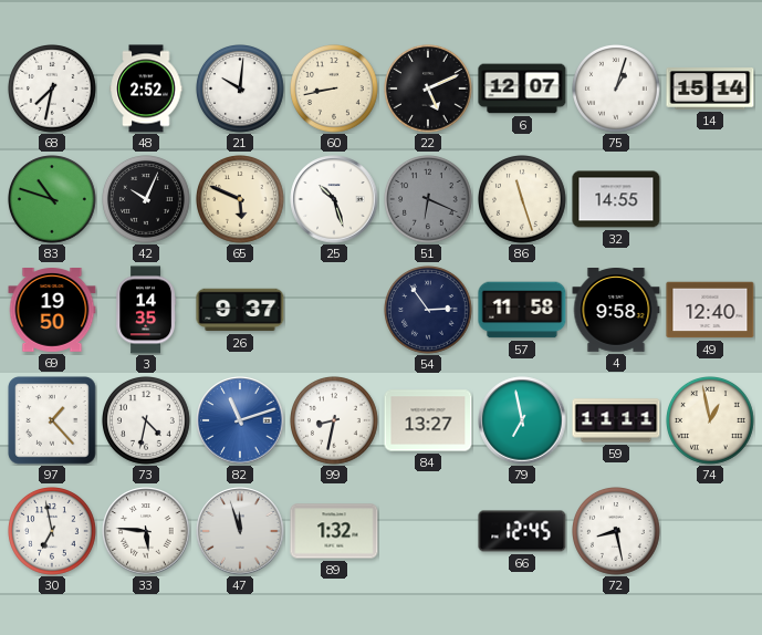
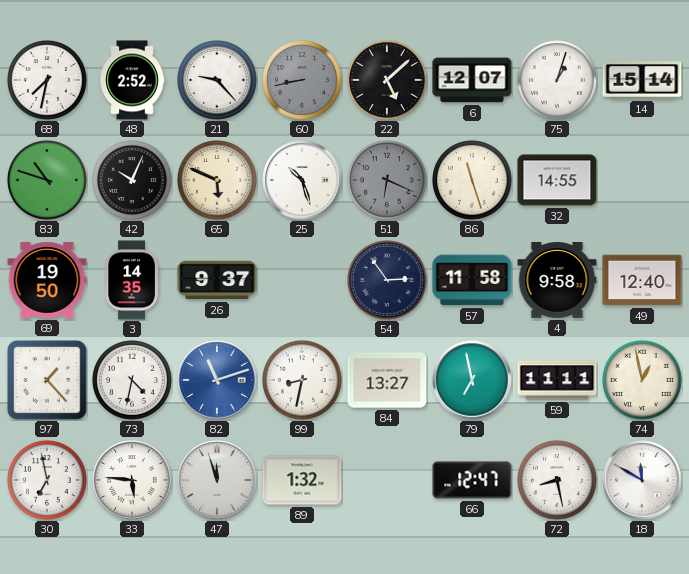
21: 10:01 -> 9:23 (218, 81)
60 dial: cream -> grey (303, 81)
22: 5:11 -> 5:08 (388, 81)
66: 12:45 -> 12:47 (472, 480)
18: none -> 11:50 (642, 480)
